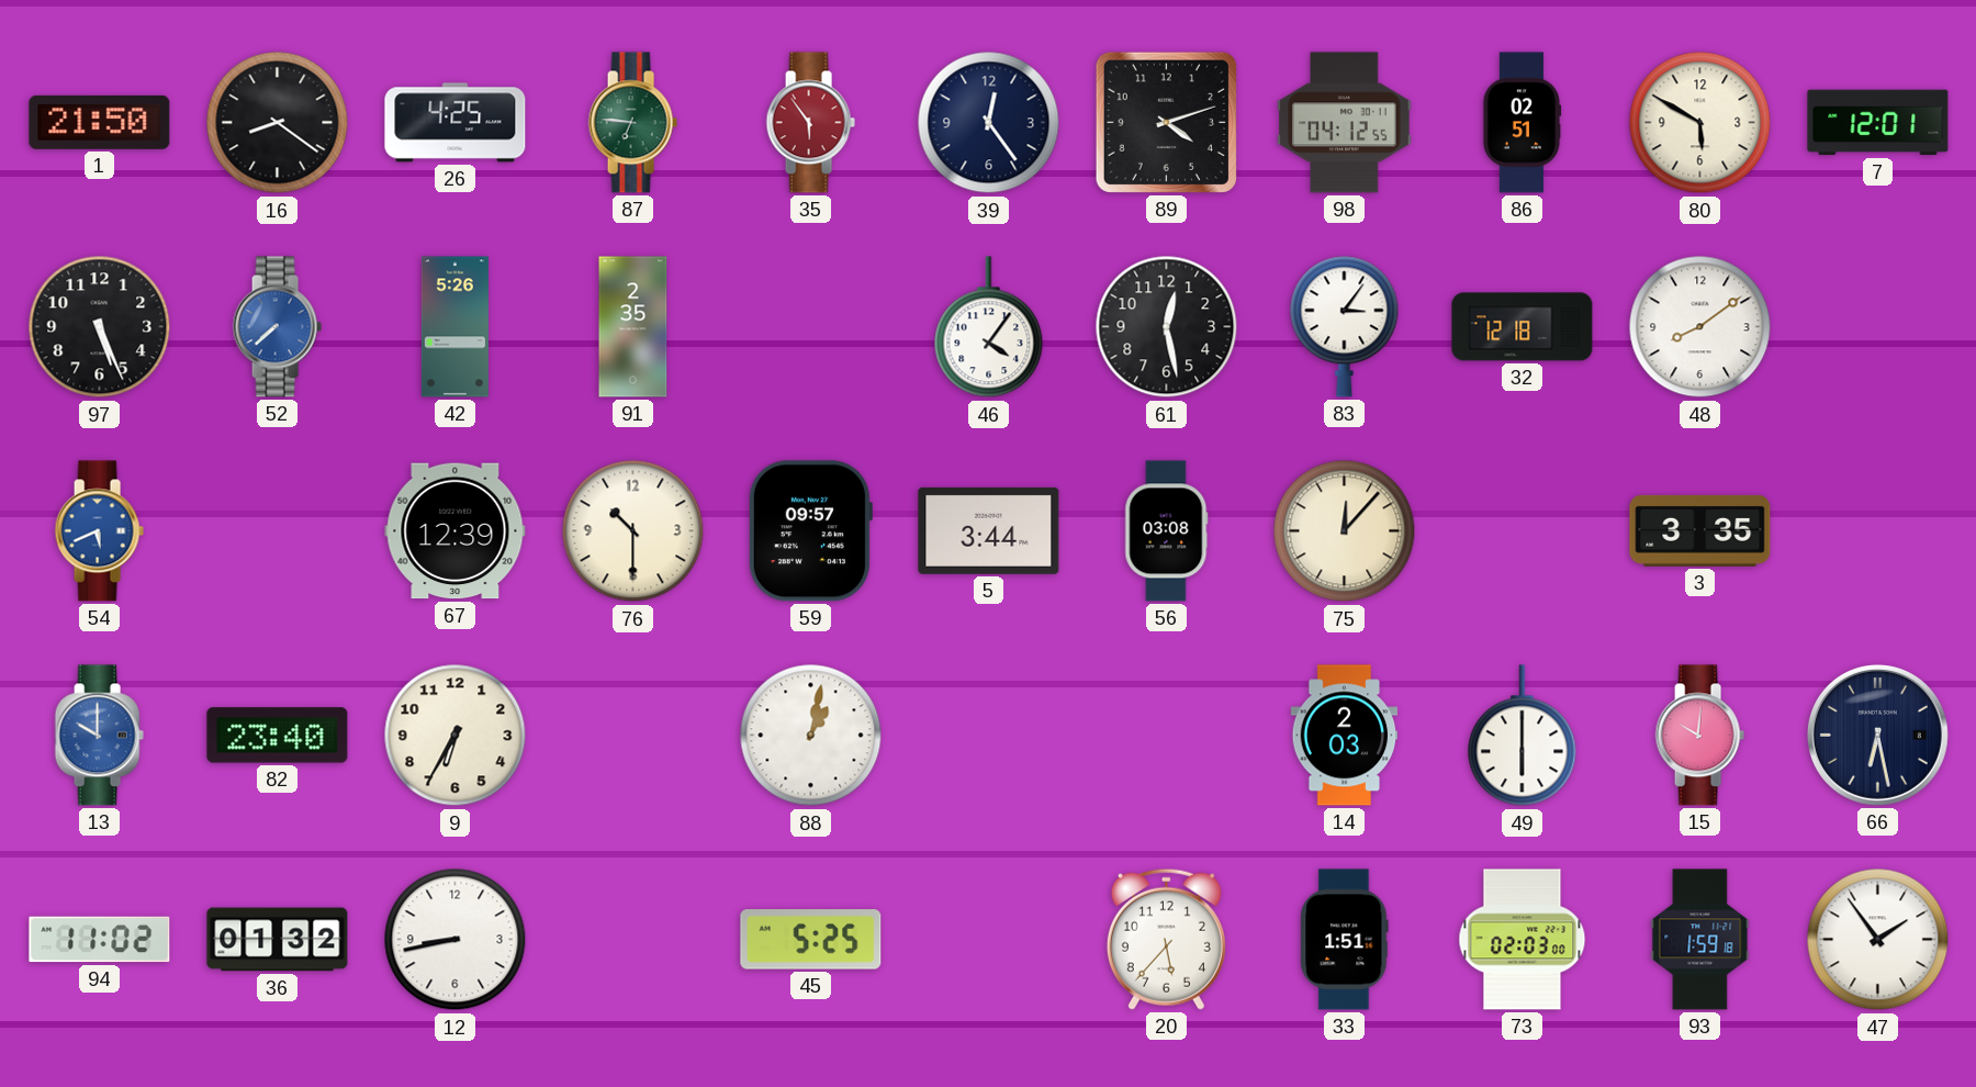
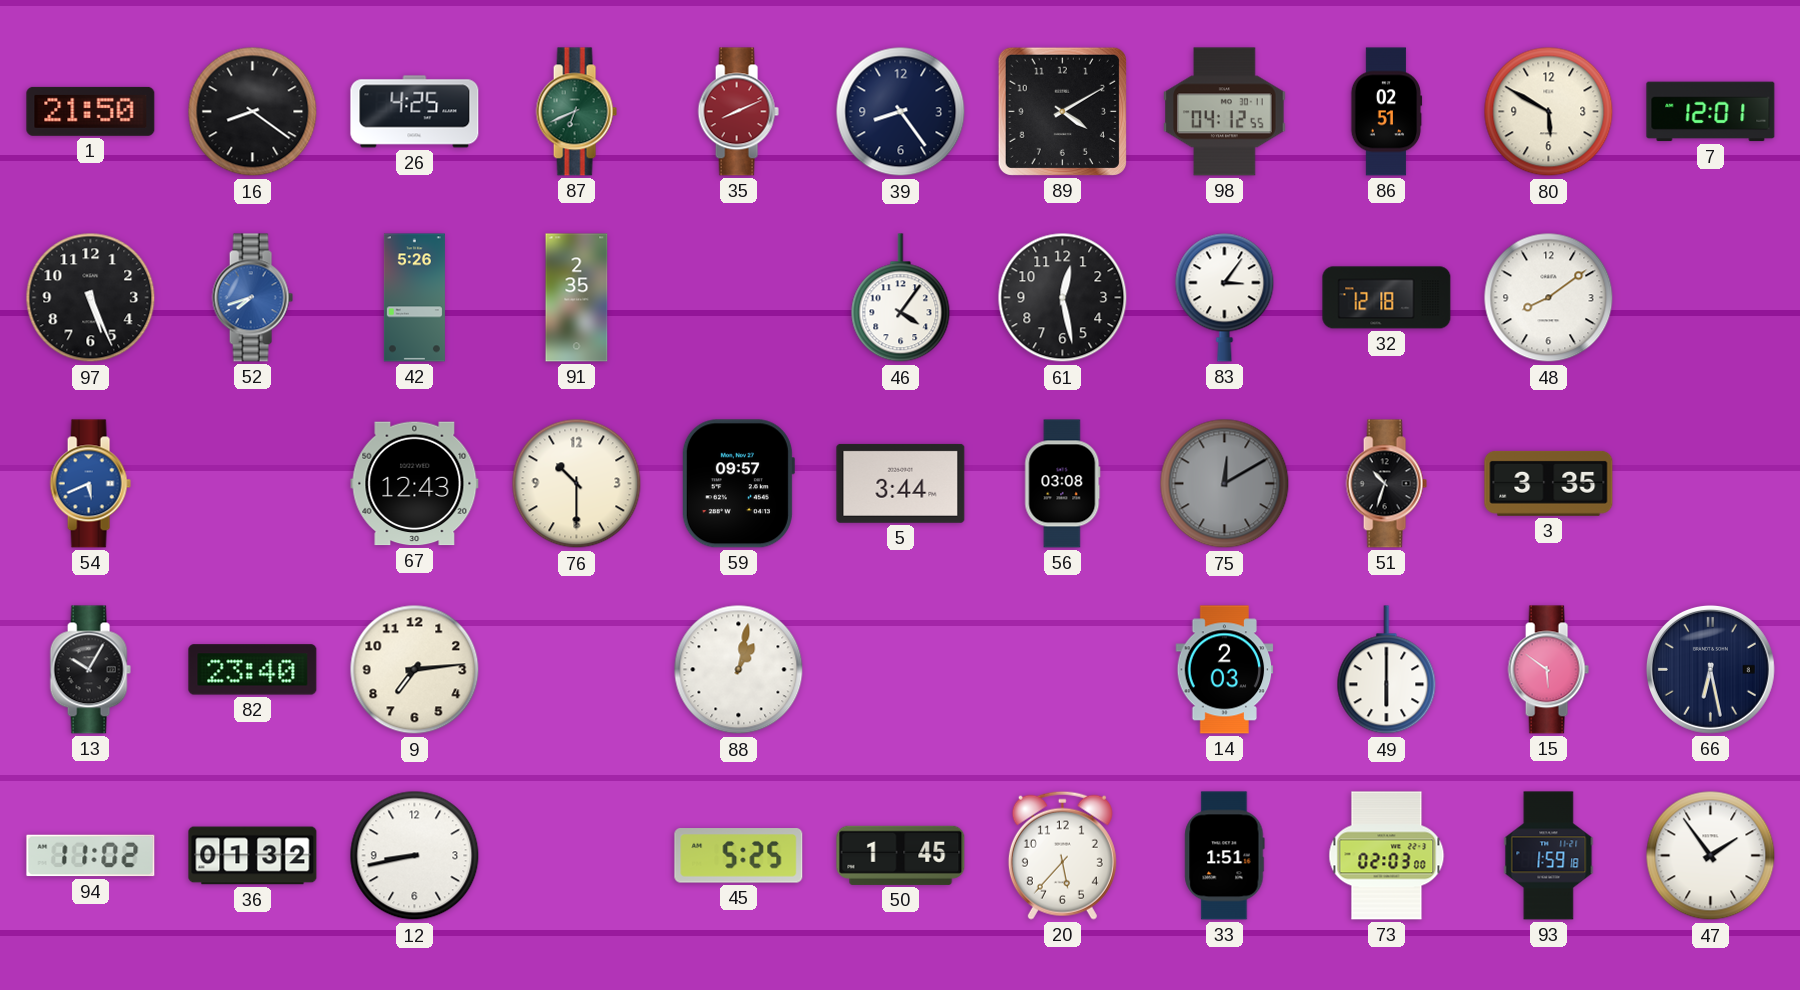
87: 6:46 -> 6:41 (576, 112)
35: 5:54 -> 8:11 (738, 112)
39: 12:24 -> 8:24 (901, 112)
89: 4:12 -> 4:10 (1062, 111)
52: 7:38 -> 7:42 (252, 298)
67: 12:39 -> 12:43 (415, 484)
75: 12:07 -> 12:10 (1225, 484)
75 dial: cream -> grey (1225, 484)
51: none -> 10:33 (1386, 484)
13: 10:00 -> 10:05 (90, 670)
13 dial: blue -> black (90, 670)
9: 6:35 -> 7:14 (415, 670)
15: 10:01 -> 5:51 (1548, 670)
50: none -> 1:45 (901, 855)
